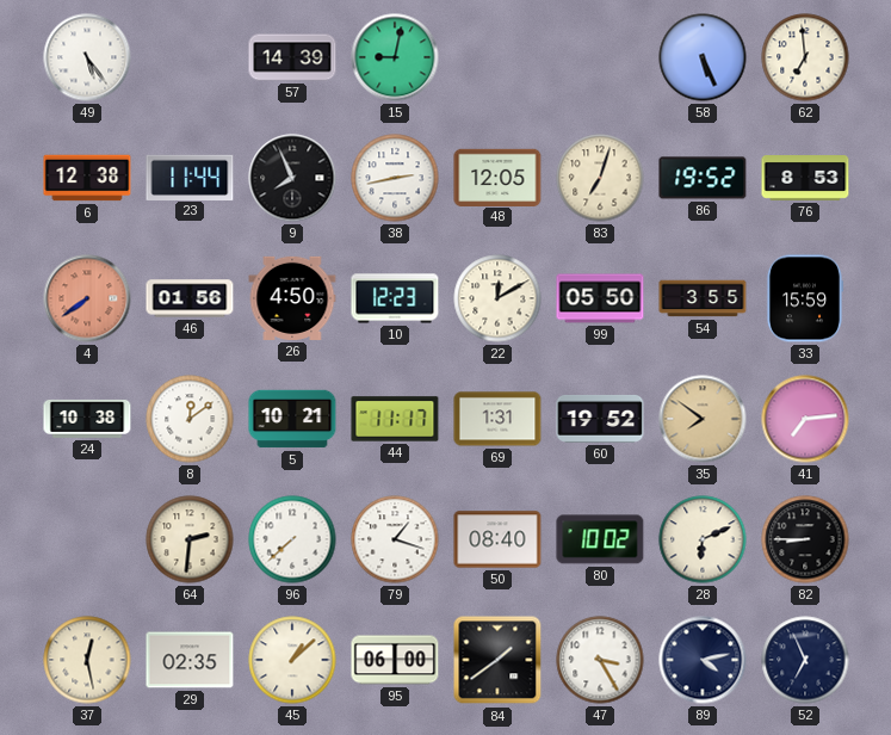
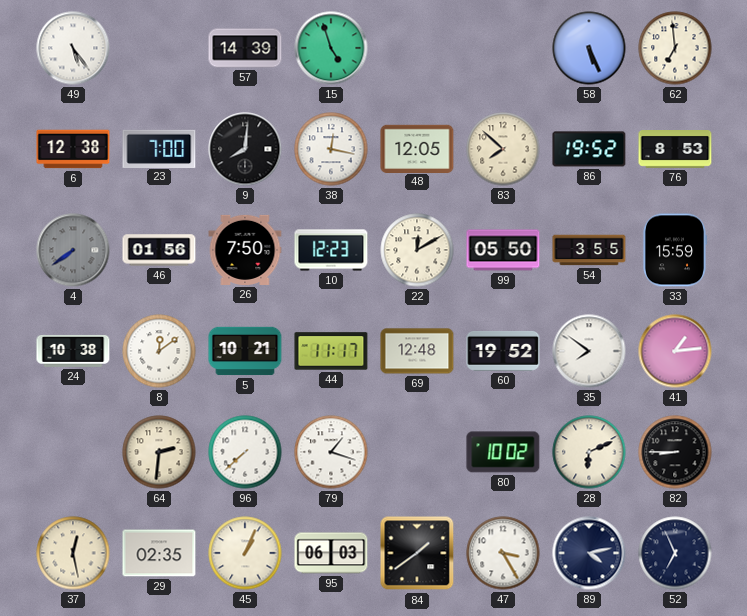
15: 9:02 -> 4:57 (331, 48)
23: 11:44 -> 7:00 (159, 148)
9: 7:56 -> 8:01 (245, 149)
38: 2:43 -> 12:17 (331, 149)
83: 7:03 -> 7:52 (503, 149)
4 dial: salmon -> grey (73, 250)
26: 4:50 -> 7:50 (245, 250)
69: 1:31 -> 12:48 (417, 351)
35 dial: champagne -> white (589, 351)
41: 7:14 -> 1:14 (675, 351)
50: 08:40 -> none (497, 539)
45: 1:08 -> 1:04 (245, 553)
95: 06:00 -> 06:03 (331, 553)
